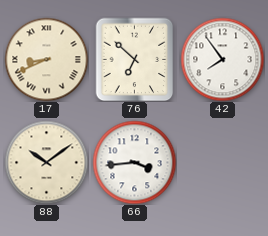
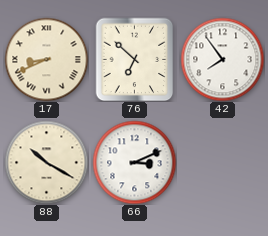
88: 10:09 -> 10:20 (46, 162)
66: 3:44 -> 3:11 (134, 162)
